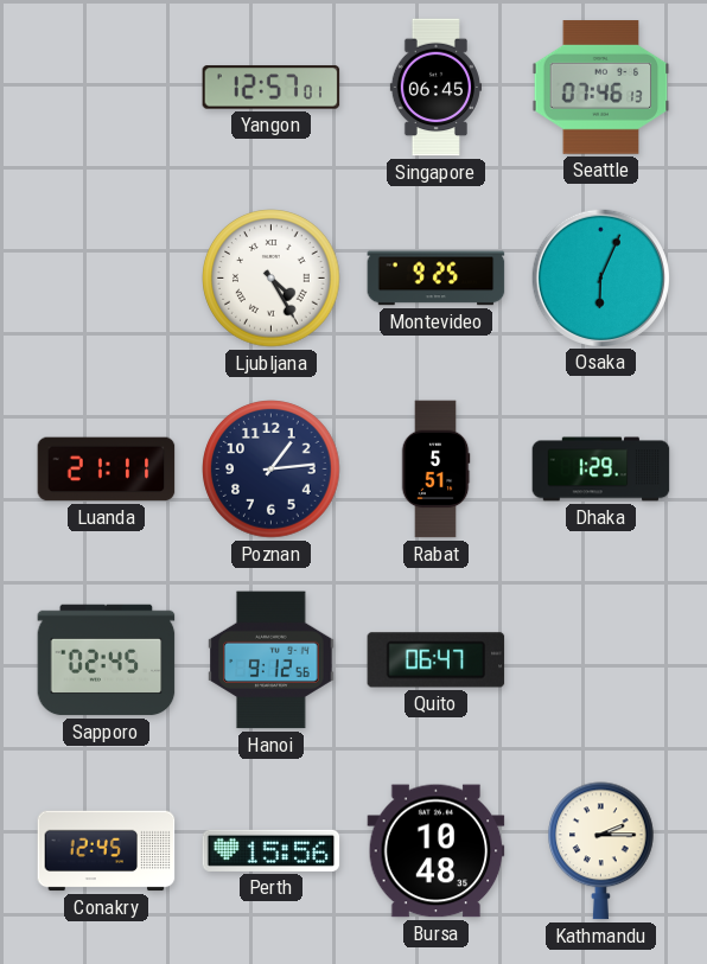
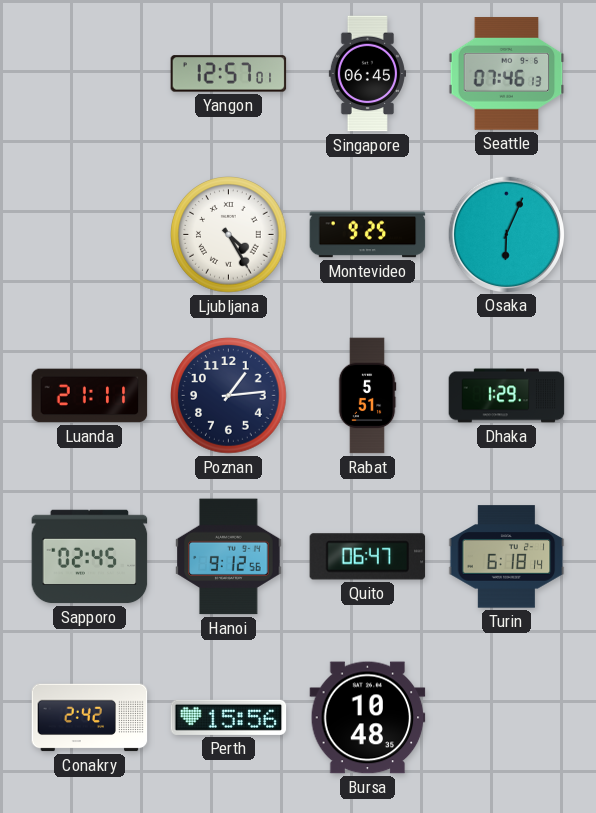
Turin: none -> 6:18 (507, 557)
Conakry: 12:45 -> 2:42 (90, 718)
Kathmandu: 2:15 -> none (601, 851)
